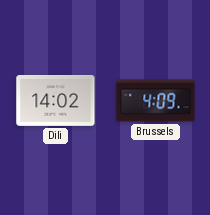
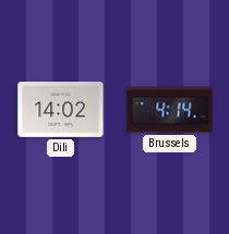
Brussels: 4:09 -> 4:14 (170, 110)
